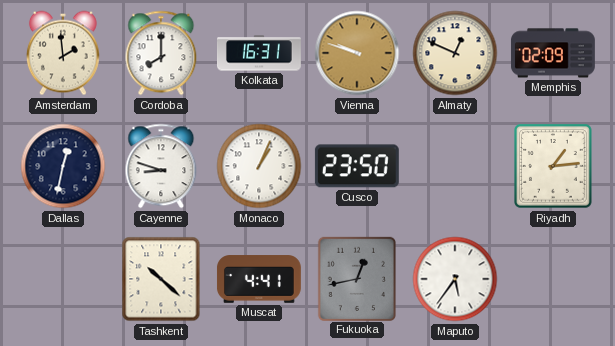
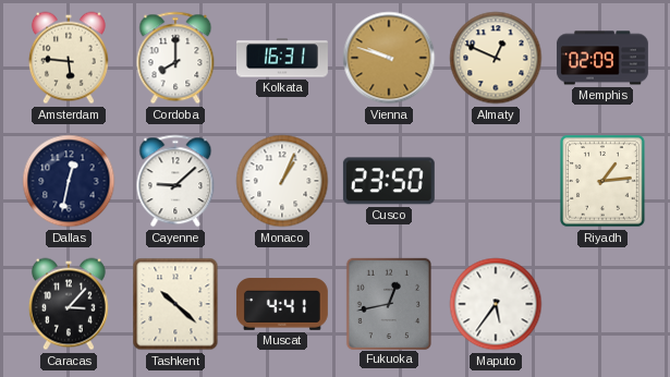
Amsterdam: 1:59 -> 5:46 (69, 58)
Cayenne: 8:48 -> 9:08 (175, 181)
Caracas: none -> 3:07 (69, 304)
